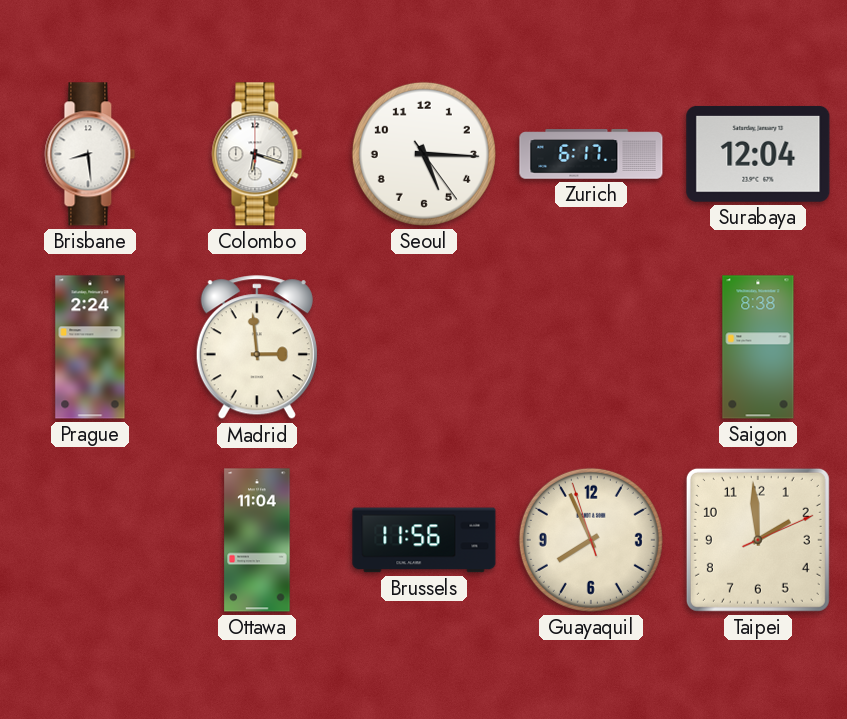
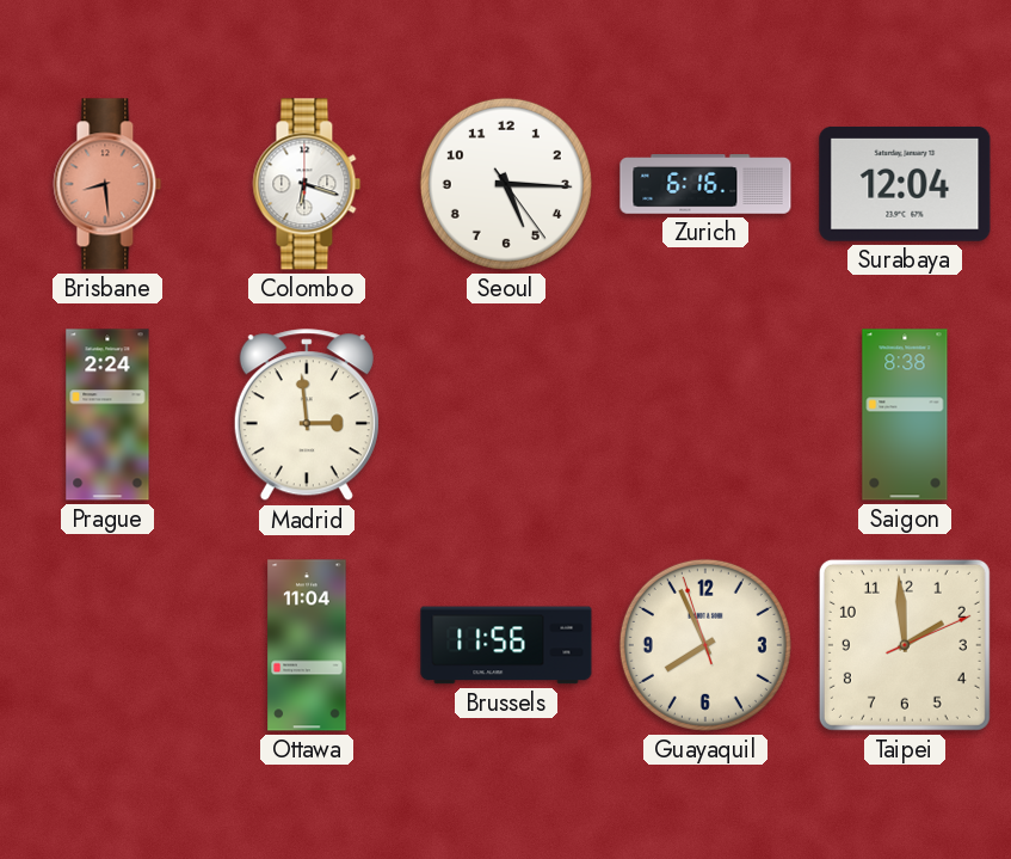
Brisbane dial: white -> salmon (107, 184)
Zurich: 6:17 -> 6:16 (705, 184)
